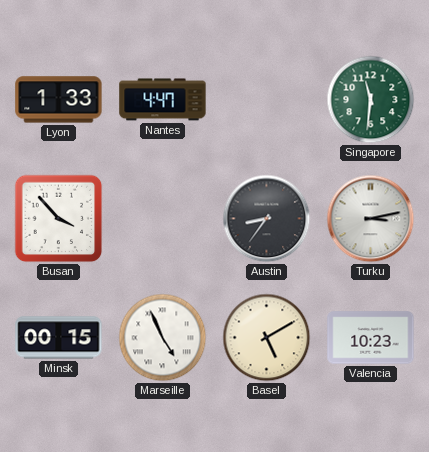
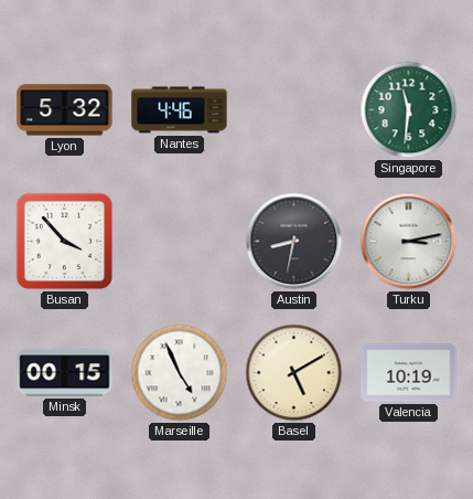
Lyon: 1:33 -> 5:32 (65, 110)
Nantes: 4:47 -> 4:46 (180, 110)
Austin: 8:36 -> 8:32 (294, 242)
Valencia: 10:23 -> 10:19 (409, 373)
